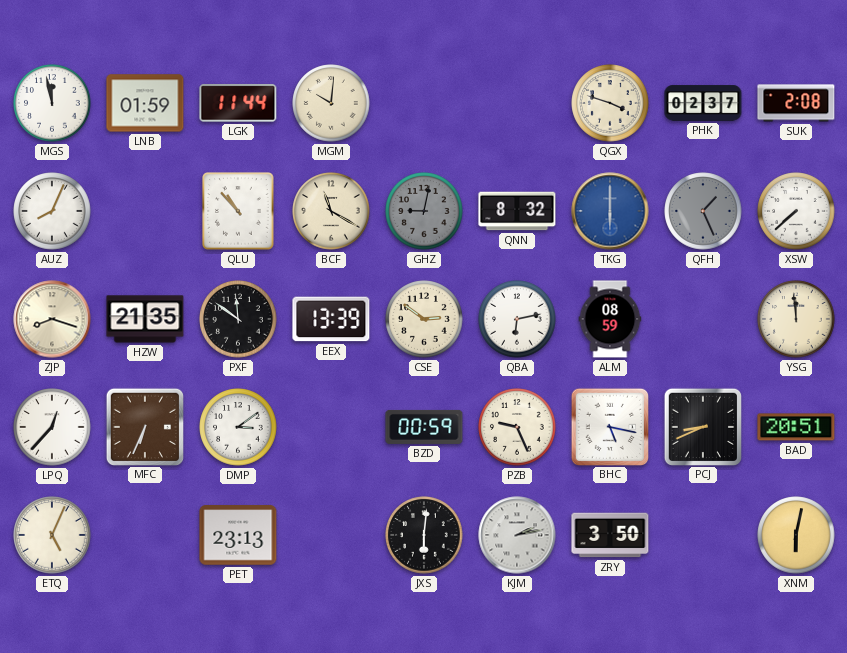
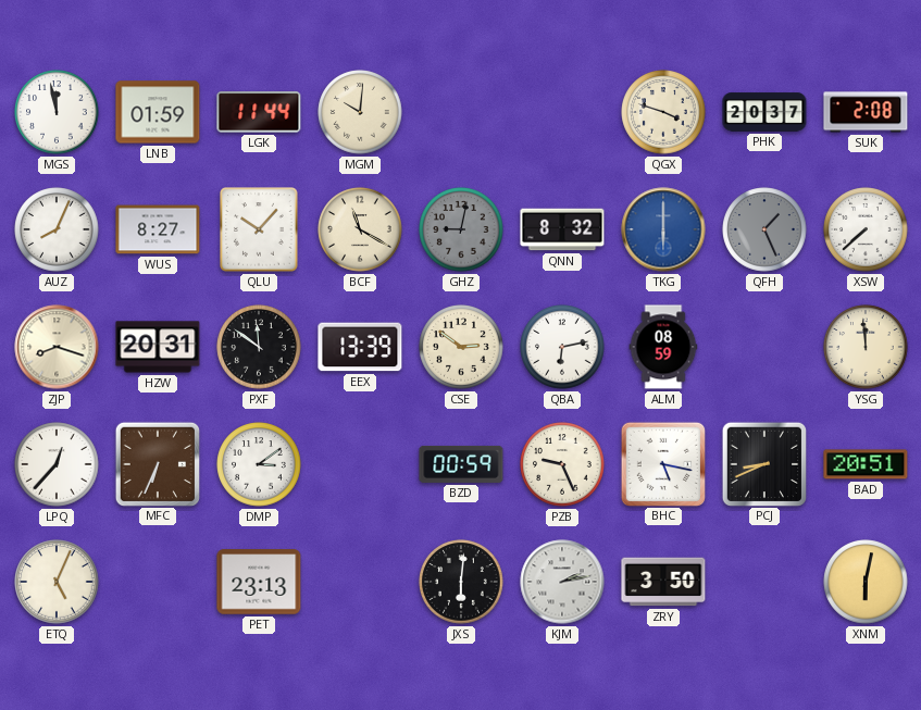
PHK: 02:37 -> 20:37 (764, 112)
WUS: none -> 8:27 (158, 229)
QLU: 10:53 -> 10:07 (259, 229)
HZW: 21:35 -> 20:31 (158, 347)
